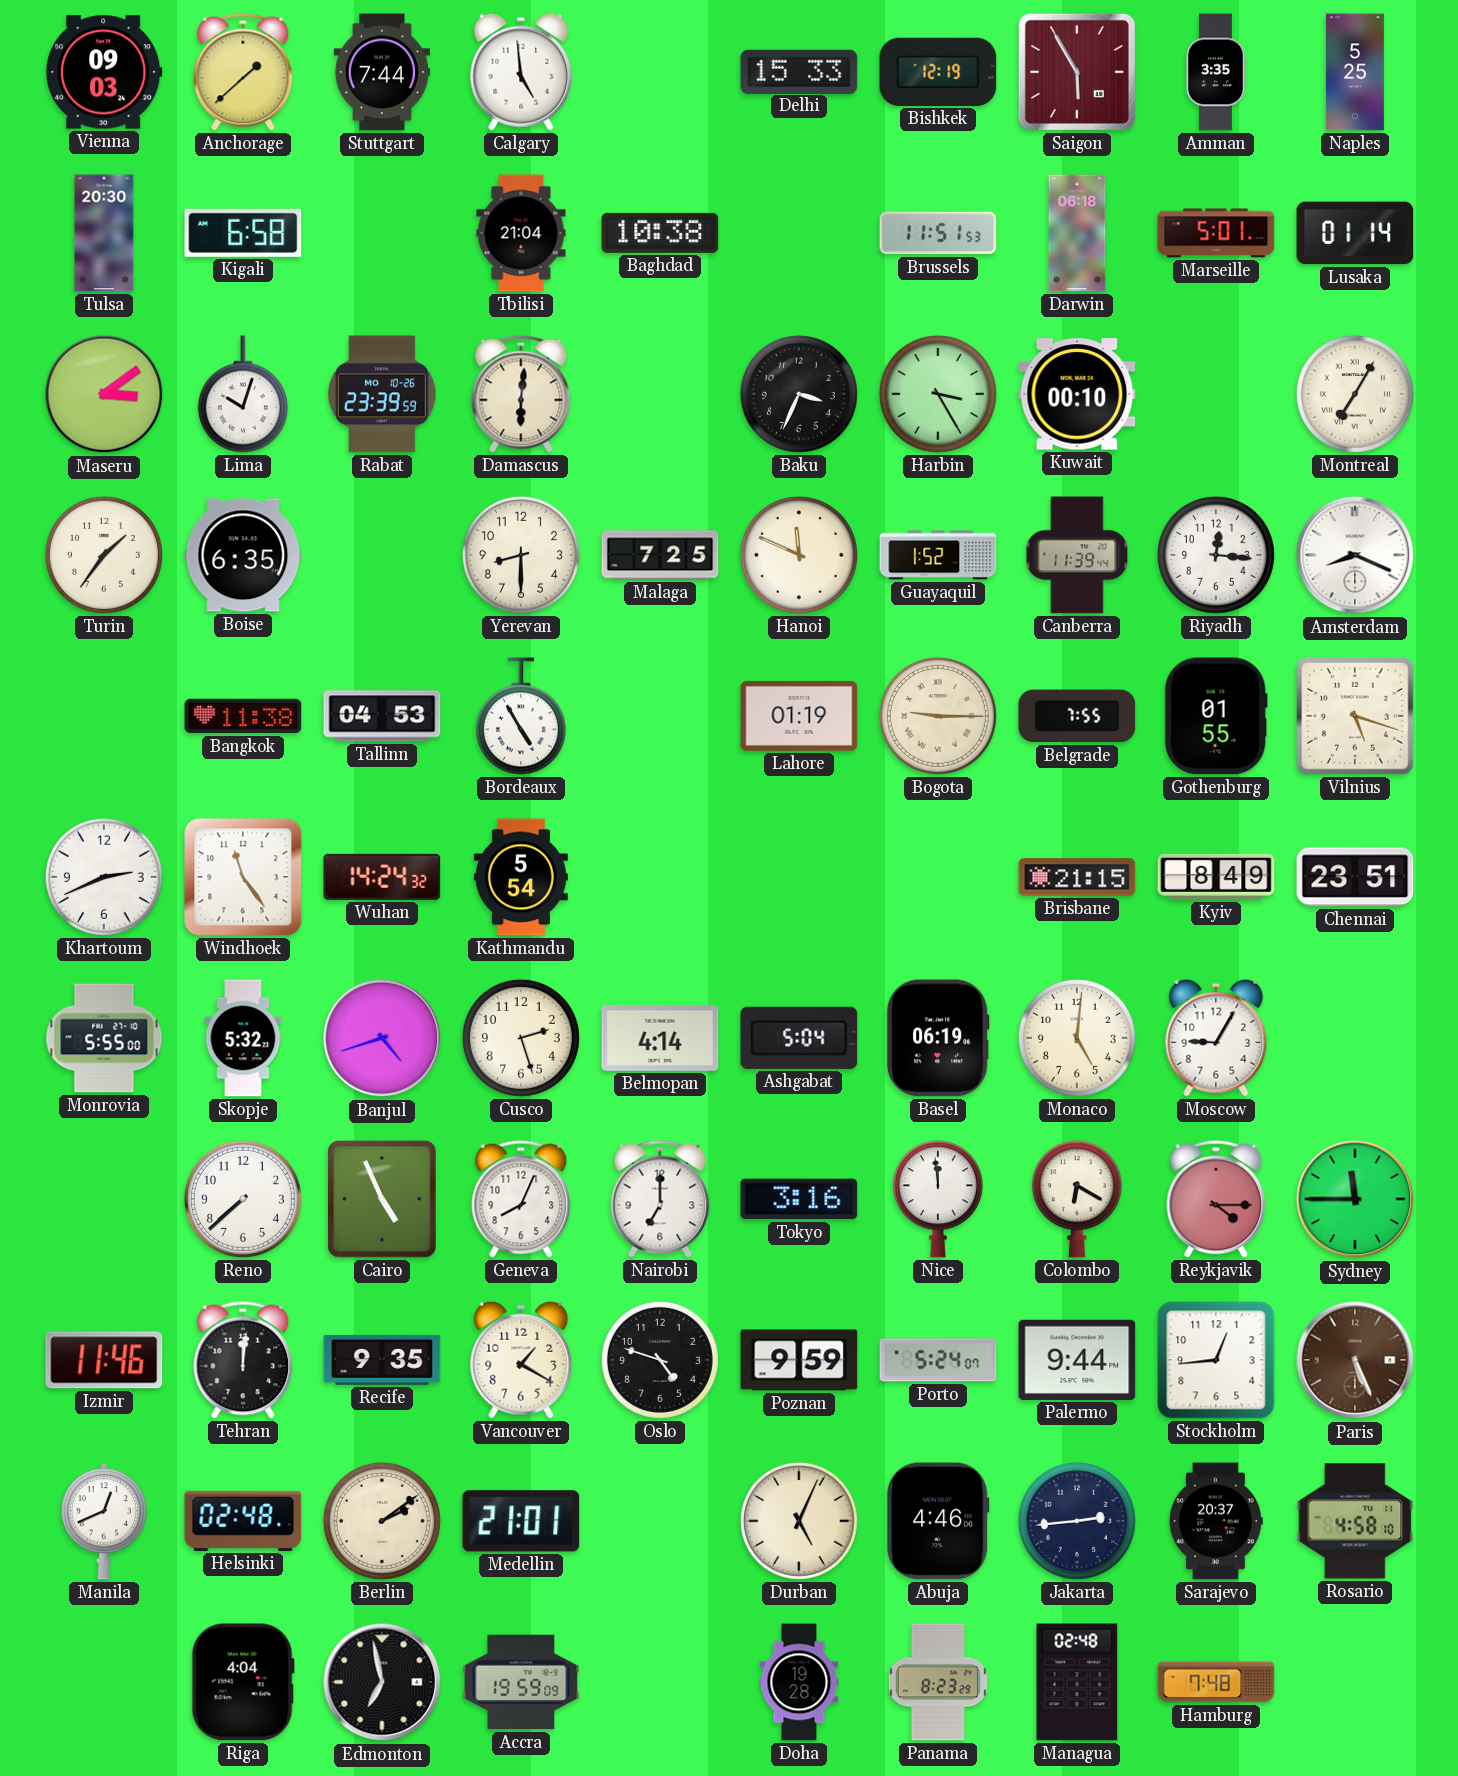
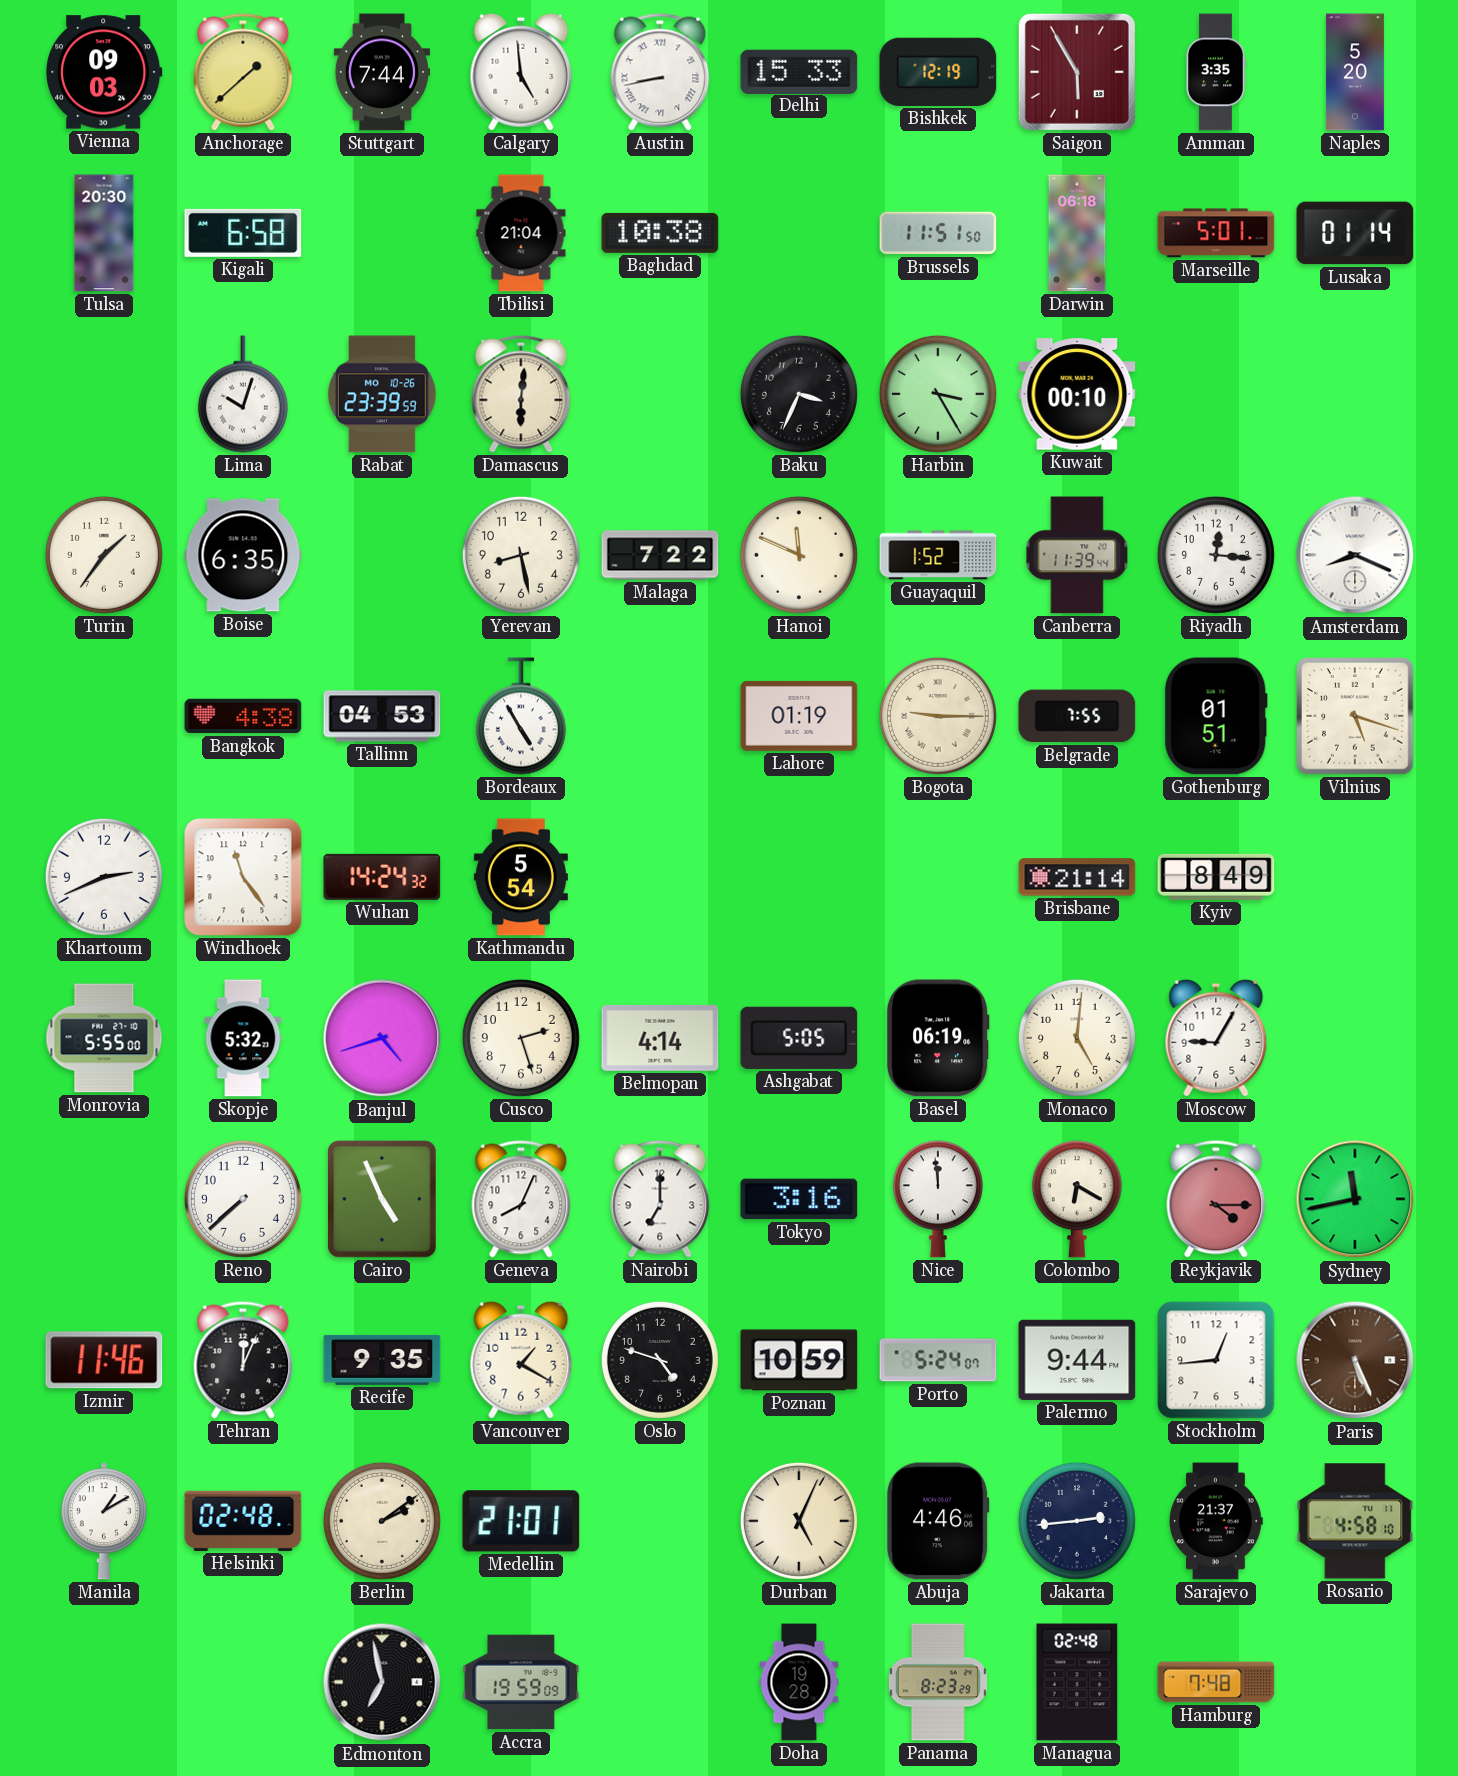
Austin: none -> 8:43 (660, 72)
Naples: 5:25 -> 5:20 (1355, 72)
Brussels: 11:51:53 -> 11:51:50 (938, 233)
Maseru: 3:09 -> none (104, 394)
Montreal: 7:05 -> none (1355, 394)
Yerevan: 8:30 -> 8:28 (521, 555)
Malaga: 7:25 -> 7:22 (660, 555)
Bangkok: 11:38 -> 4:38 (243, 716)
Gothenburg: 01:55 -> 01:51 (1216, 716)
Brisbane: 21:15 -> 21:14 (1077, 877)
Chennai: 23:51 -> none (1355, 877)
Ashgabat: 5:04 -> 5:05 (799, 1038)
Sydney: 11:45 -> 11:43 (1355, 1199)
Tehran: 12:01 -> 12:04 (243, 1360)
Poznan: 9:59 -> 10:59 (799, 1360)
Manila: 12:41 -> 1:10 (104, 1521)
Sarajevo: 20:37 -> 21:37 (1216, 1521)
Riga: 4:04 -> none (243, 1682)
